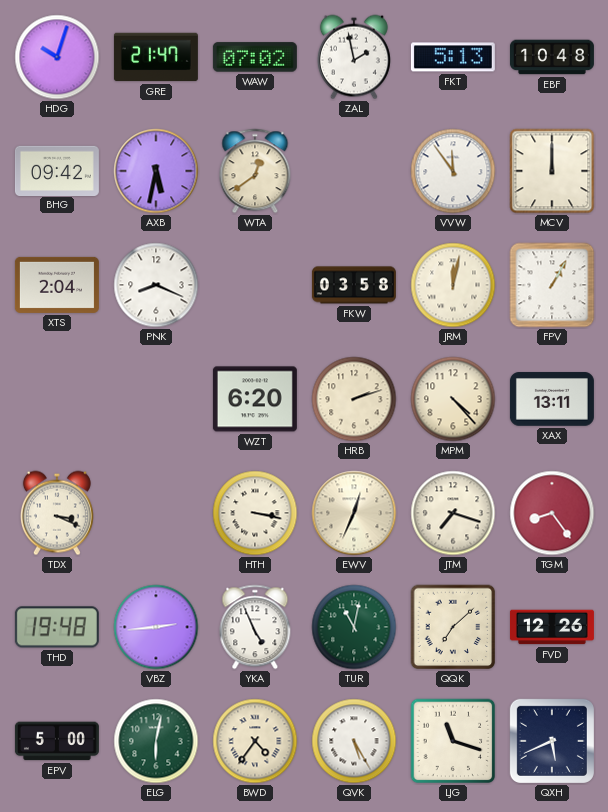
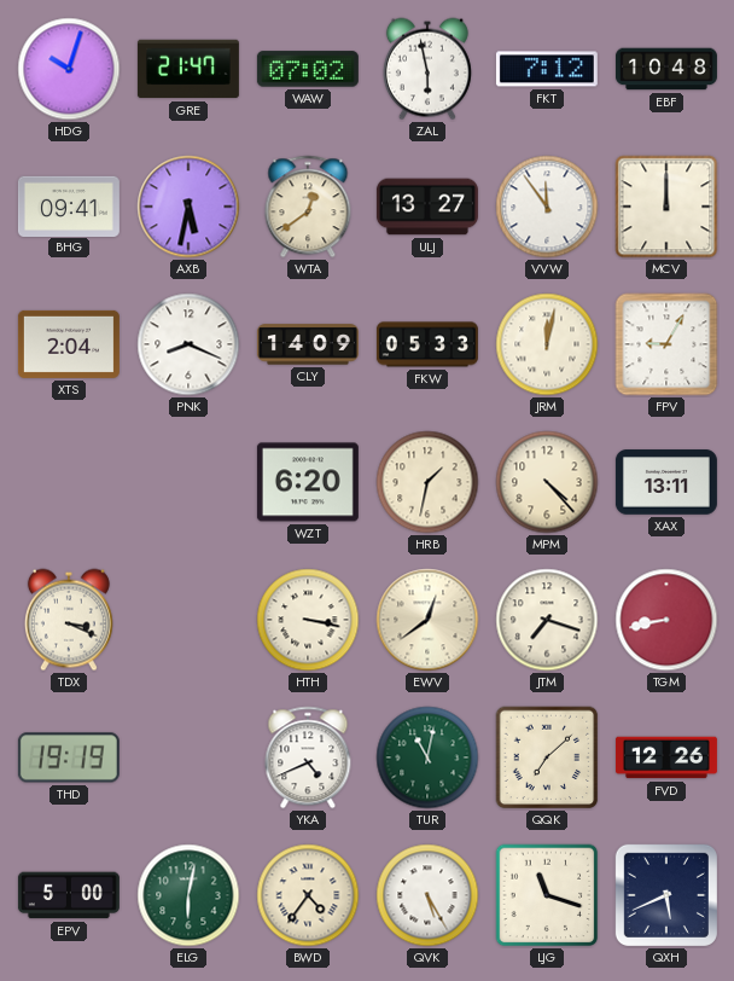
ZAL: 1:58 -> 5:58 (427, 69)
FKT: 5:13 -> 7:12 (547, 69)
BHG: 09:42 -> 09:41 (69, 205)
ULJ: none -> 13:27 (427, 207)
CLY: none -> 14:09 (308, 344)
FKW: 03:58 -> 05:33 (427, 344)
FPV: 1:05 -> 9:05 (666, 344)
HRB: 2:12 -> 1:32 (427, 482)
EWV: 12:34 -> 12:39 (427, 620)
TGM: 8:24 -> 8:43 (666, 620)
THD: 19:48 -> 19:19 (69, 757)
VBZ: 2:44 -> none (156, 627)
YKA: 4:56 -> 4:41 (308, 757)
